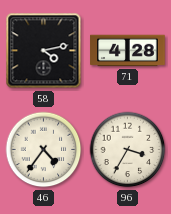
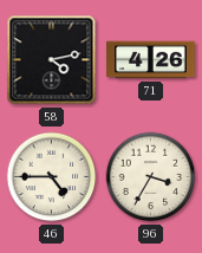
71: 4:28 -> 4:26 (151, 60)
46: 4:36 -> 4:45 (52, 177)
